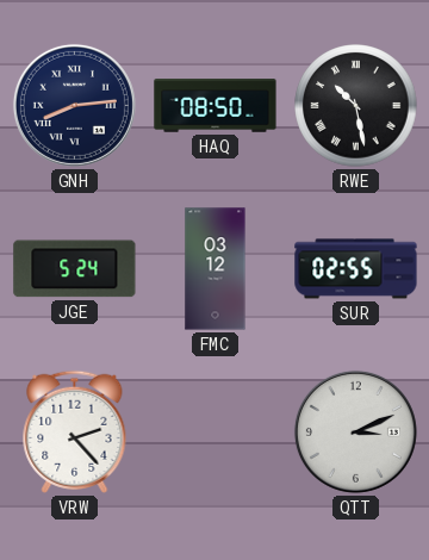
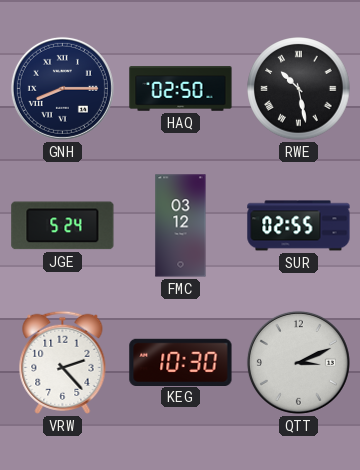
GNH: 8:14 -> 8:15 (62, 88)
HAQ: 08:50 -> 02:50 (181, 89)
KEG: none -> 10:30 (181, 362)
